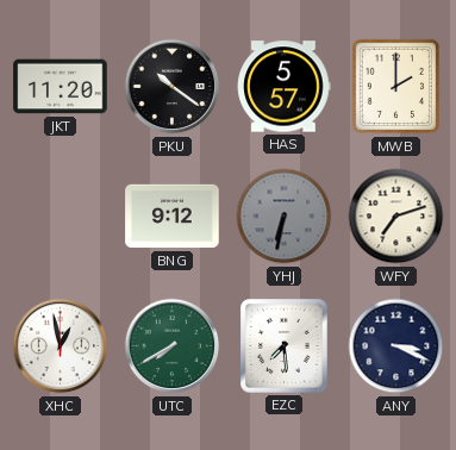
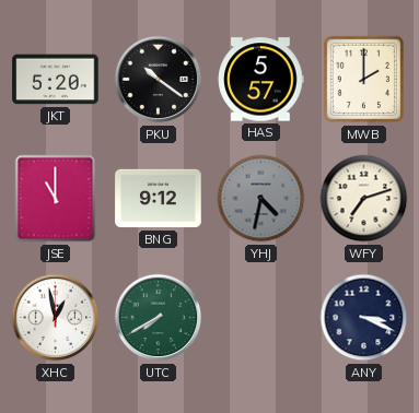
JKT: 11:20 -> 5:20 (56, 80)
JSE: none -> 11:00 (56, 199)
YHJ: 6:32 -> 4:32 (261, 199)
EZC: 7:29 -> none (285, 346)
